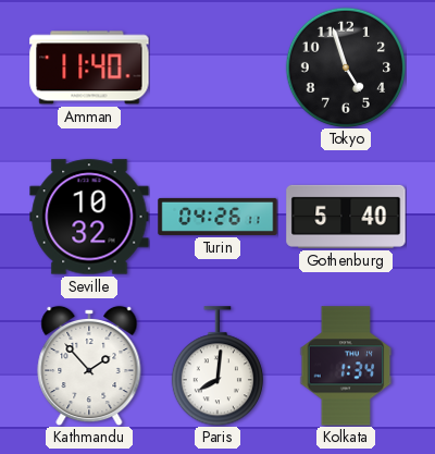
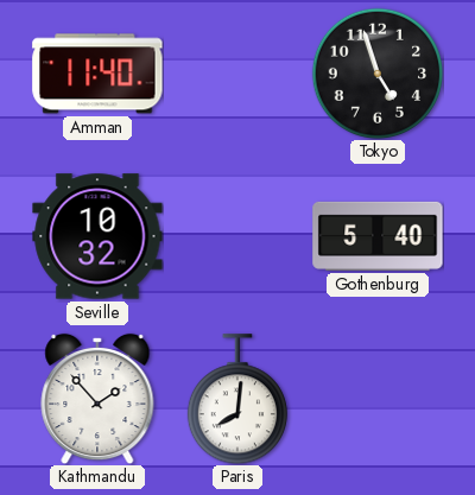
Turin: 04:26 -> none (217, 217)
Kolkata: 1:34 -> none (346, 366)
